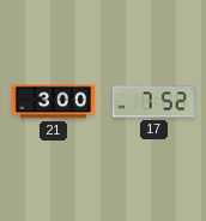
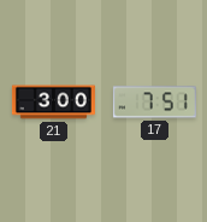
17: 7:52 -> 7:51 (154, 103)
